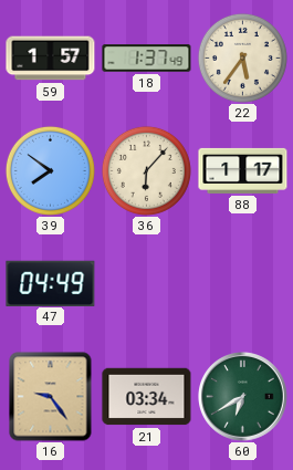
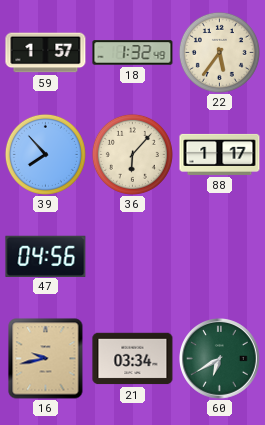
18: 1:37 -> 1:32 (133, 53)
39: 7:51 -> 7:53 (45, 154)
47: 04:49 -> 04:56 (46, 256)
16: 9:24 -> 9:43 (46, 359)
